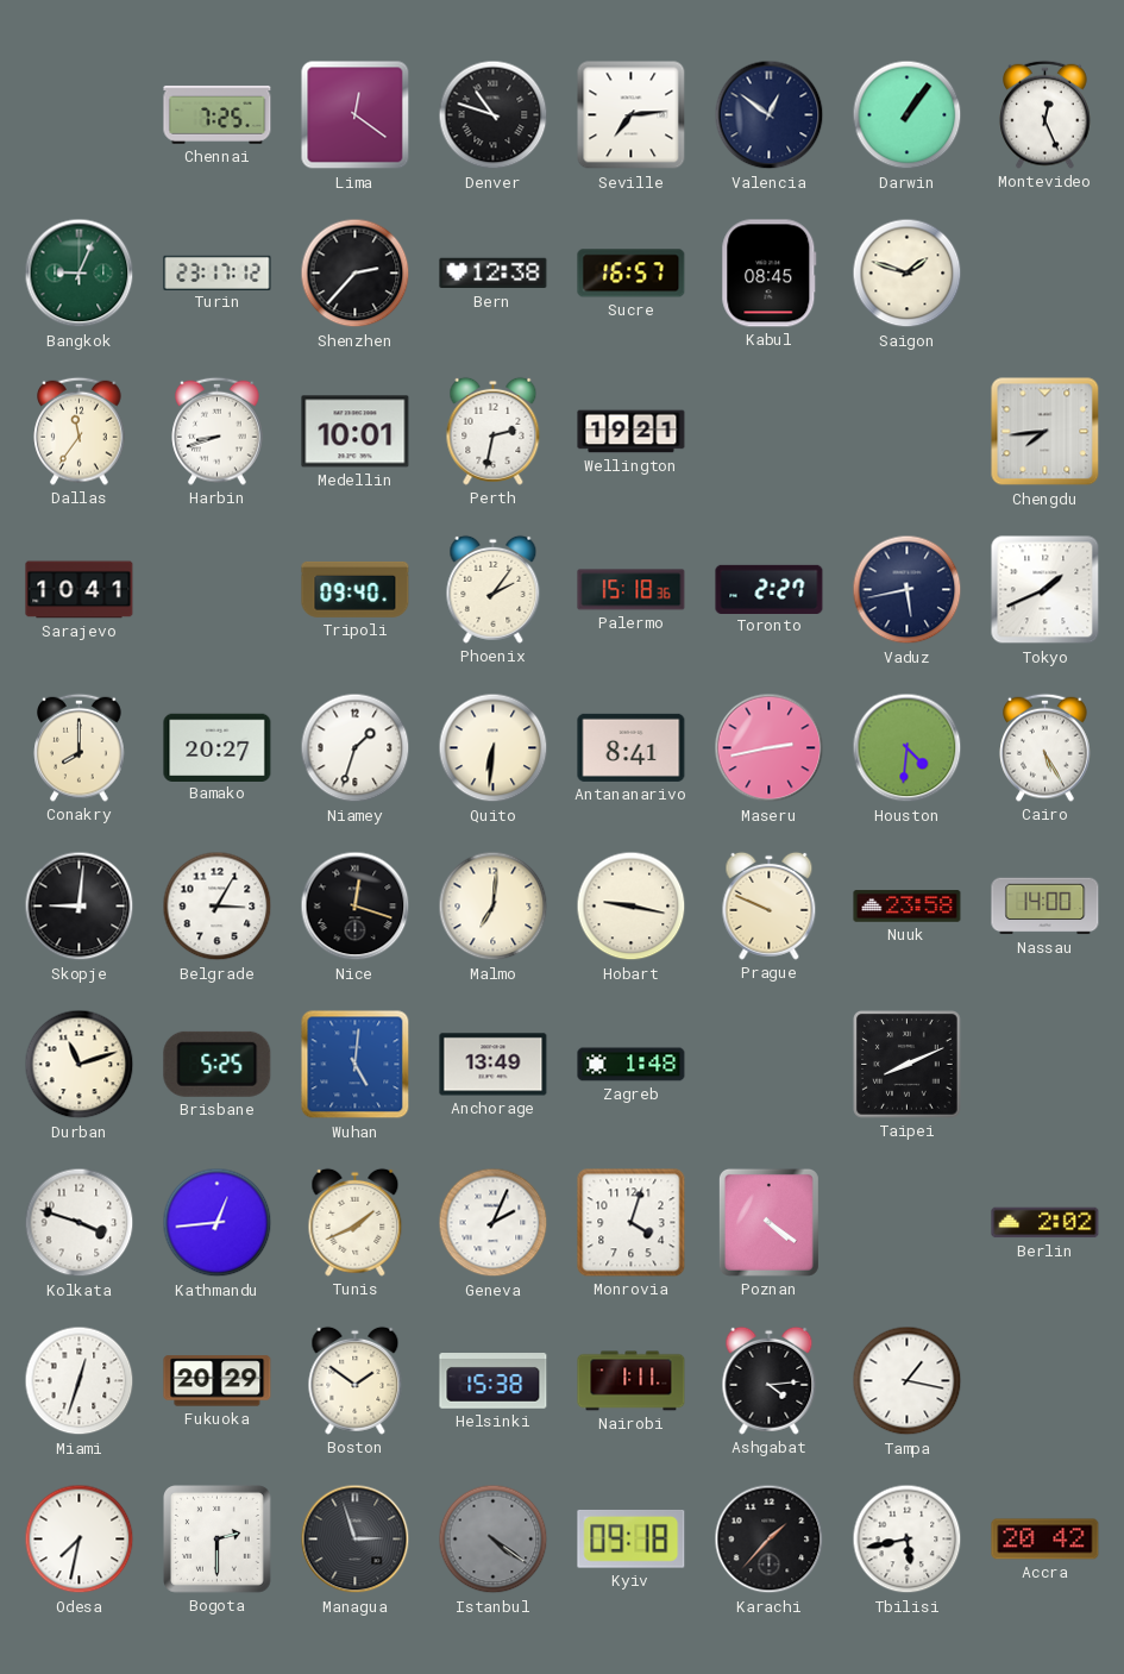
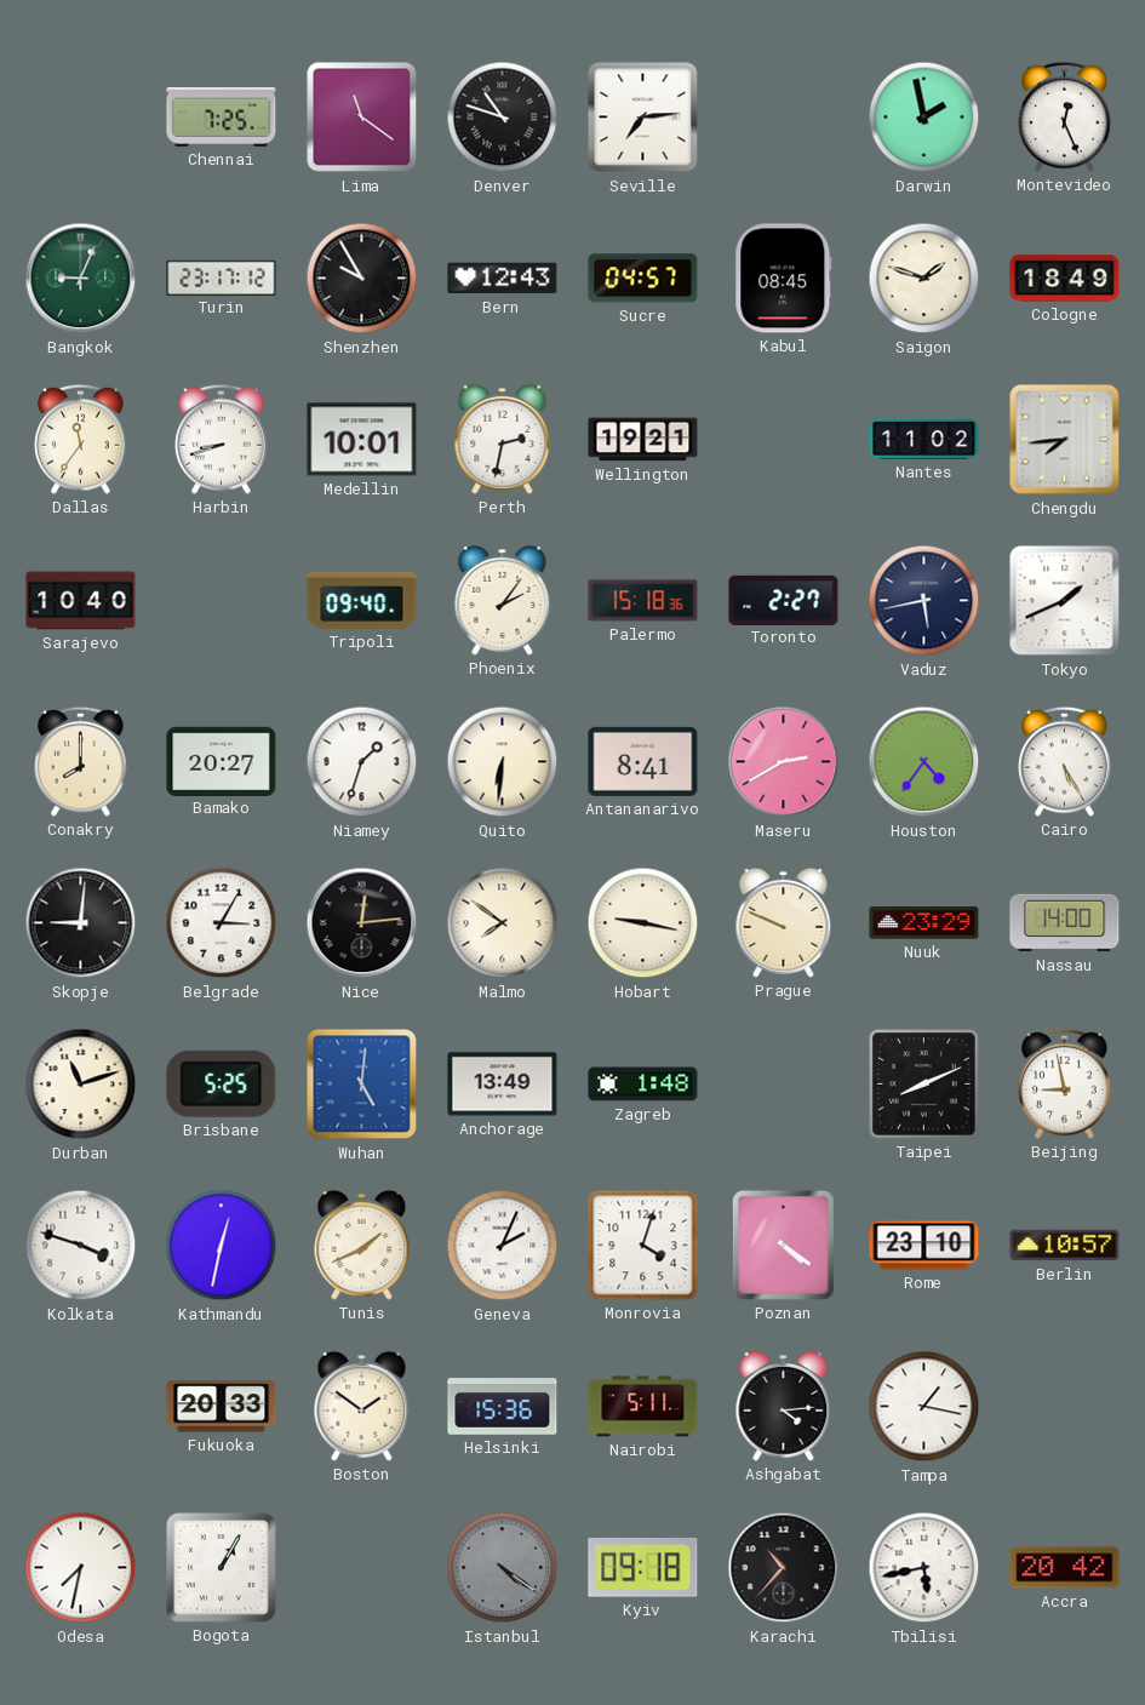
Lima: 12:21 -> 11:21 (362, 118)
Valencia: 12:51 -> none (770, 115)
Darwin: 1:06 -> 1:58 (924, 118)
Shenzhen: 2:37 -> 9:55 (362, 279)
Bern: 12:38 -> 12:43 (503, 279)
Sucre: 16:57 -> 04:57 (643, 279)
Cologne: none -> 18:49 (1065, 279)
Nantes: none -> 11:02 (924, 439)
Sarajevo: 10:41 -> 10:40 (81, 601)
Maseru: 2:43 -> 2:40 (784, 762)
Houston: 4:31 -> 4:36 (924, 762)
Nice: 12:18 -> 12:14 (362, 923)
Malmo: 7:01 -> 7:51 (503, 923)
Nuuk: 23:58 -> 23:29 (924, 923)
Beijing: none -> 8:58 (1065, 1083)
Kathmandu: 12:44 -> 12:32 (222, 1246)
Rome: none -> 23:10 (924, 1246)
Berlin: 2:02 -> 10:57 (1065, 1246)
Miami: 12:33 -> none (80, 1381)
Fukuoka: 20:29 -> 20:33 (222, 1407)
Helsinki: 15:38 -> 15:36 (503, 1407)
Nairobi: 1:11 -> 5:11 (643, 1407)
Bogota: 2:30 -> 1:05 (222, 1568)
Managua: 2:57 -> none (356, 1540)
Karachi: 1:37 -> 10:37 (784, 1568)
